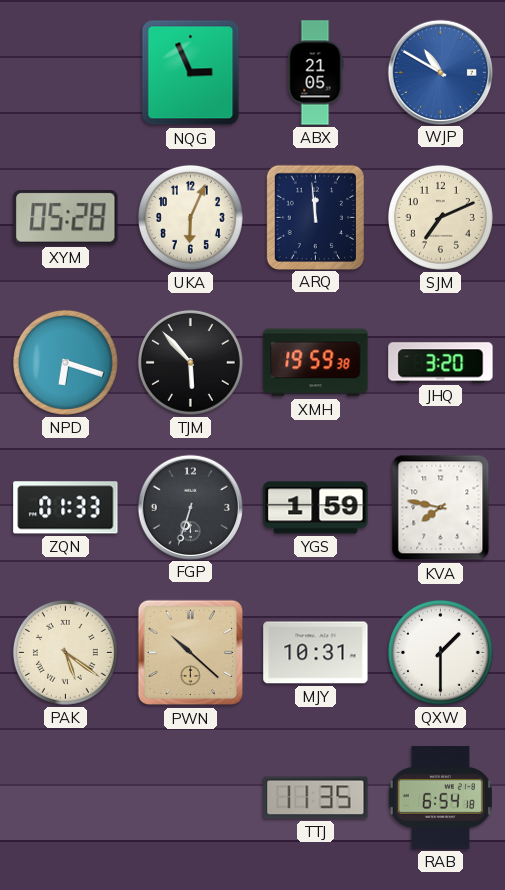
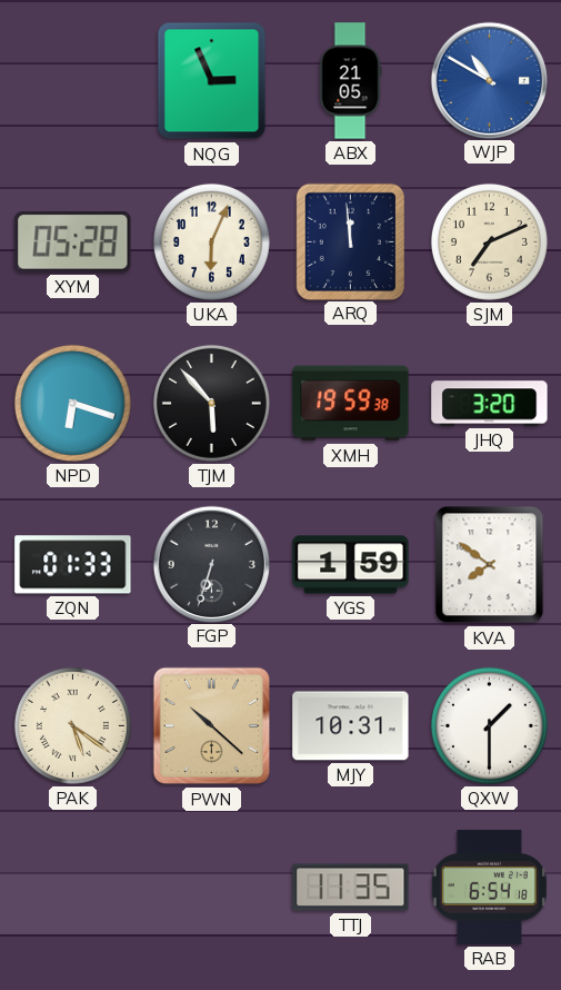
KVA: 7:47 -> 7:51 (490, 565)
